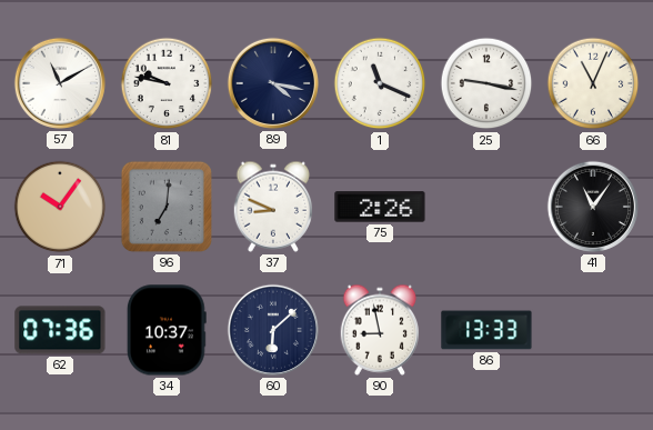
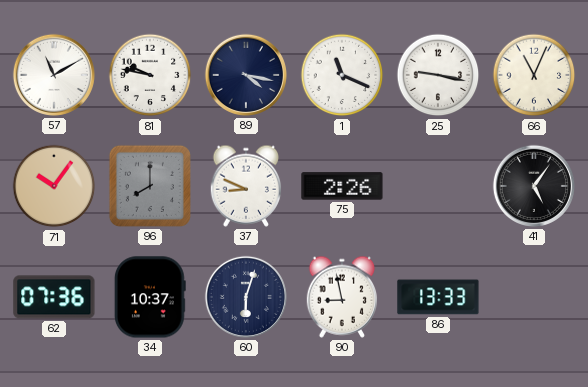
96: 7:01 -> 8:00 (150, 186)
41: 11:06 -> 5:06 (534, 186)
60: 6:08 -> 6:03 (246, 297)
